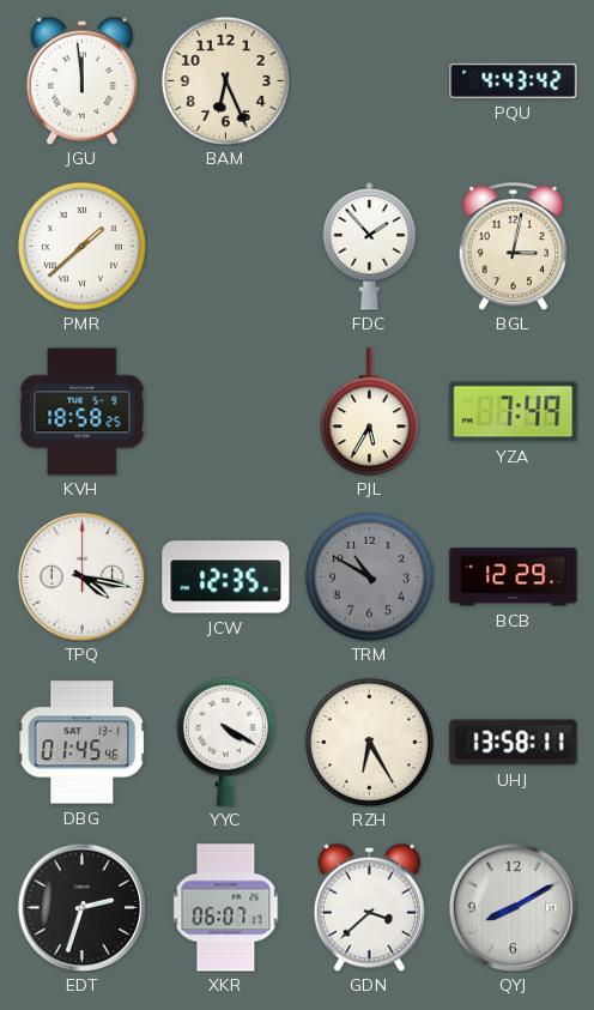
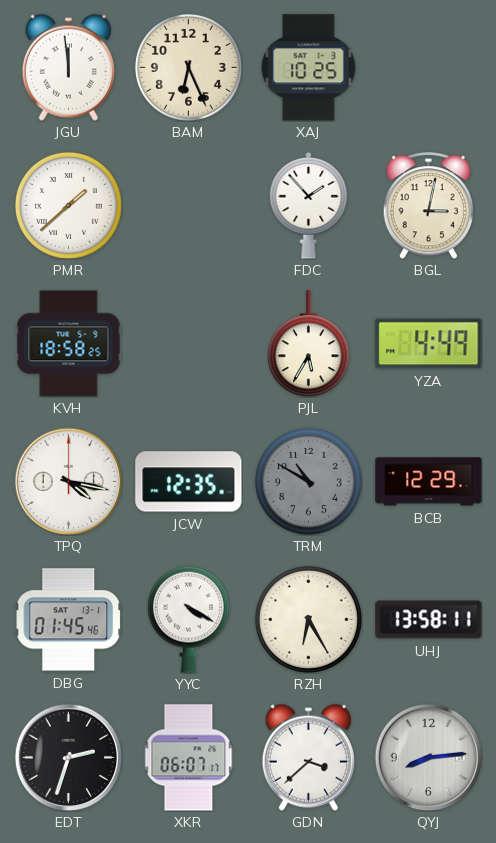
XAJ: none -> 10:25 (309, 68)
PQU: 4:43 -> none (514, 80)
YZA: 7:49 -> 4:49 (429, 344)
QYJ: 8:10 -> 8:14 (428, 757)
